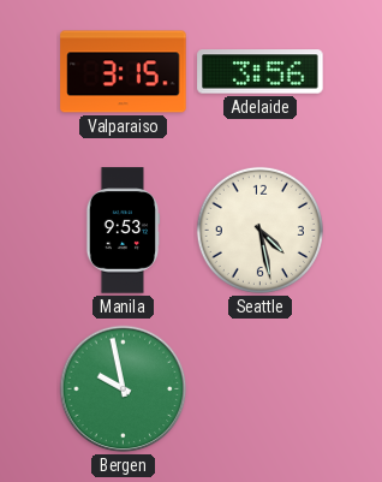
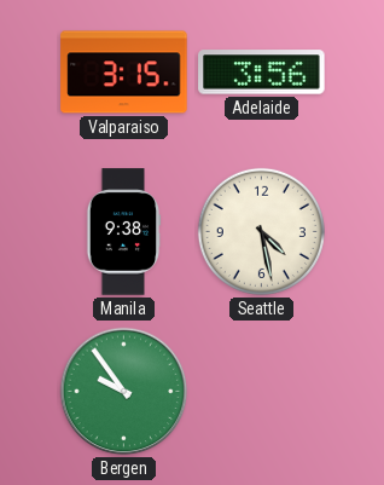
Manila: 9:53 -> 9:38 (123, 232)
Bergen: 9:58 -> 9:54 (124, 392)
